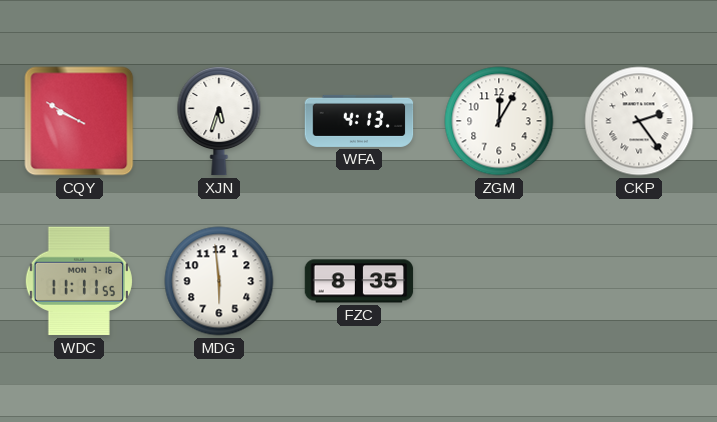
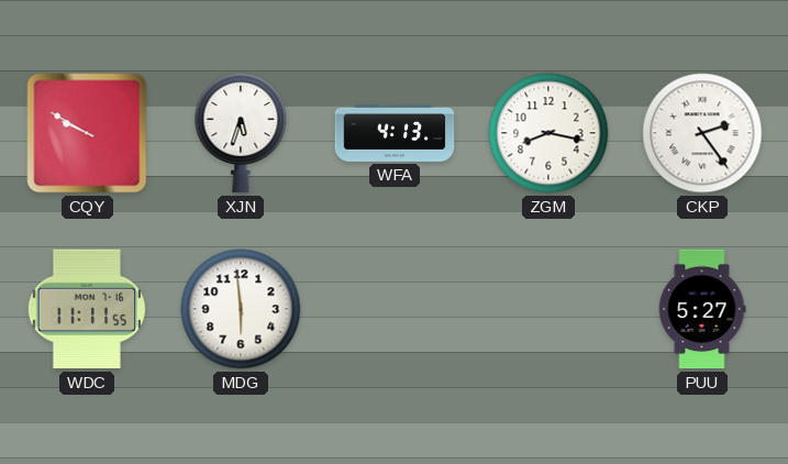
ZGM: 12:05 -> 8:17 (548, 133)
FZC: 8:35 -> none (359, 281)
PUU: none -> 5:27 (702, 309)
